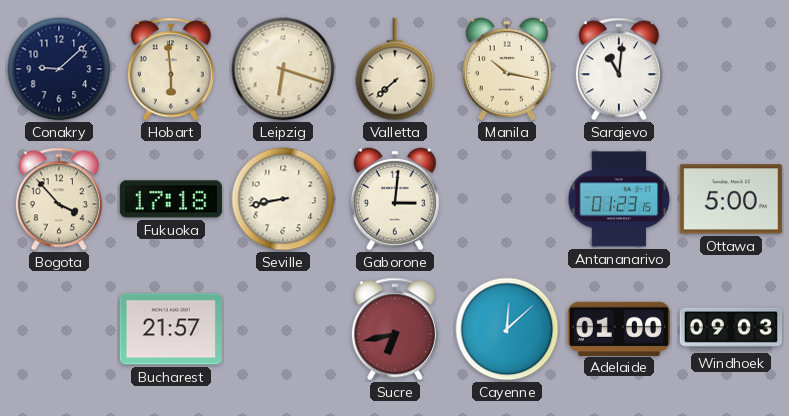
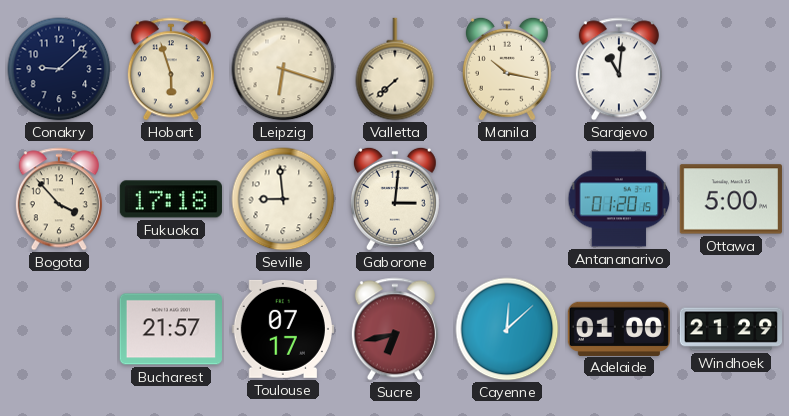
Hobart: 5:59 -> 5:57 (171, 69)
Seville: 8:43 -> 8:59 (283, 199)
Antananarivo: 01:23 -> 01:20 (619, 199)
Toulouse: none -> 07:17 (283, 329)
Windhoek: 09:03 -> 21:29 (730, 329)
